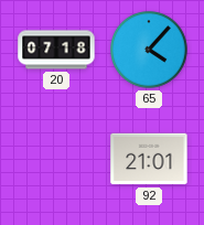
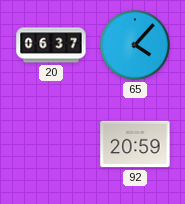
20: 07:18 -> 06:37 (51, 45)
92: 21:01 -> 20:59 (135, 144)
